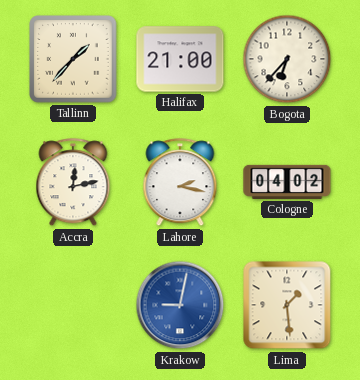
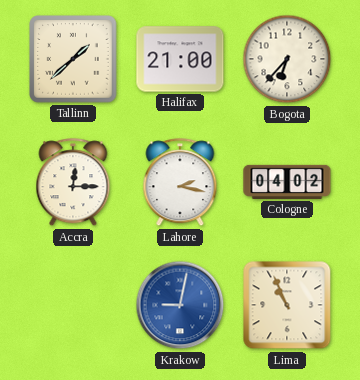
Tallinn: 1:37 -> 1:38 (73, 59)
Accra: 12:13 -> 12:15 (73, 183)
Lima: 1:29 -> 10:56 (287, 305)
